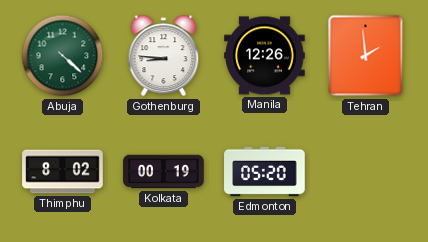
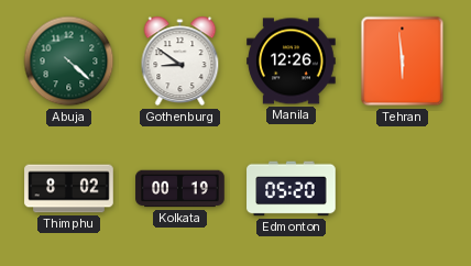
Gothenburg: 8:46 -> 8:51 (180, 62)
Tehran: 1:59 -> 5:59 (403, 62)
